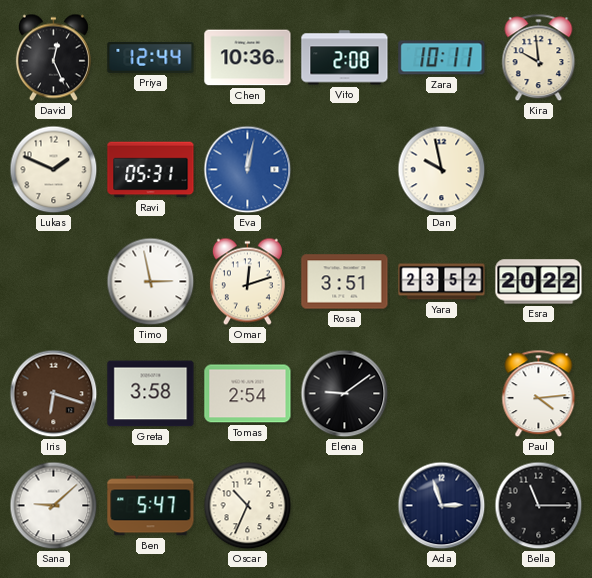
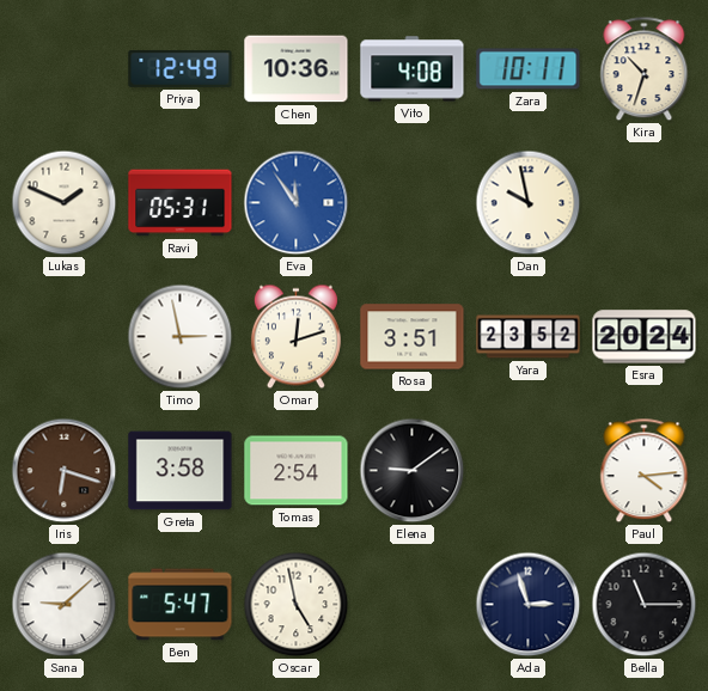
David: 12:26 -> none (53, 58)
Priya: 12:44 -> 12:49 (181, 68)
Vito: 2:08 -> 4:08 (413, 69)
Kira: 9:59 -> 10:33 (645, 69)
Eva: 12:02 -> 11:54 (297, 203)
Esra: 20:22 -> 20:24 (645, 337)
Oscar: 10:34 -> 4:58 (297, 605)
